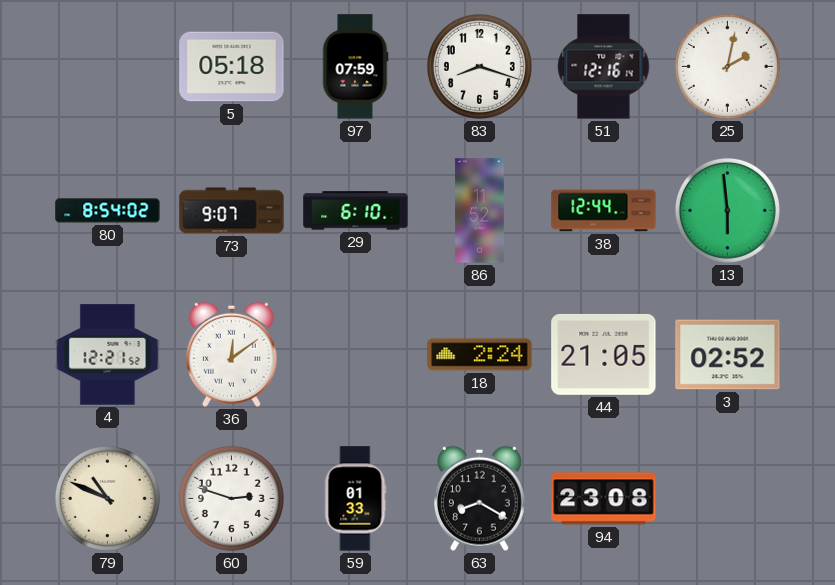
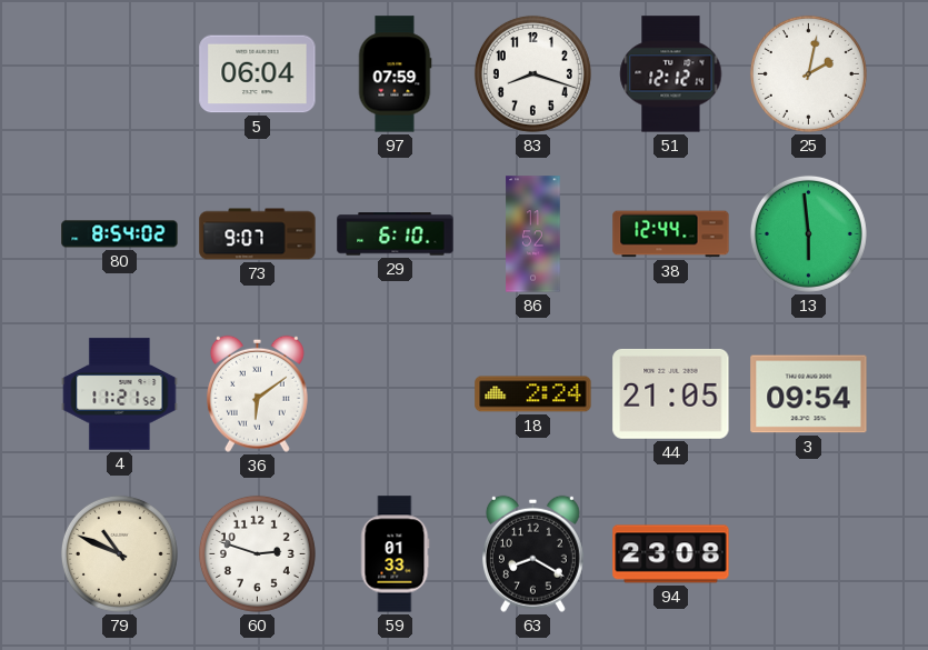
5: 05:18 -> 06:04 (258, 74)
51: 12:16 -> 12:12 (671, 74)
4: 12:21 -> 11:21 (120, 394)
36: 12:09 -> 6:09 (257, 393)
3: 02:52 -> 09:54 (809, 394)
